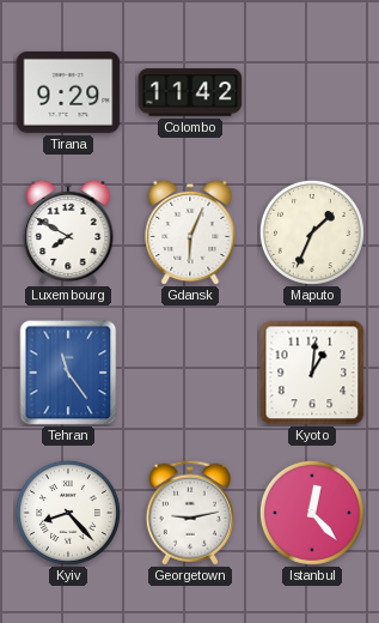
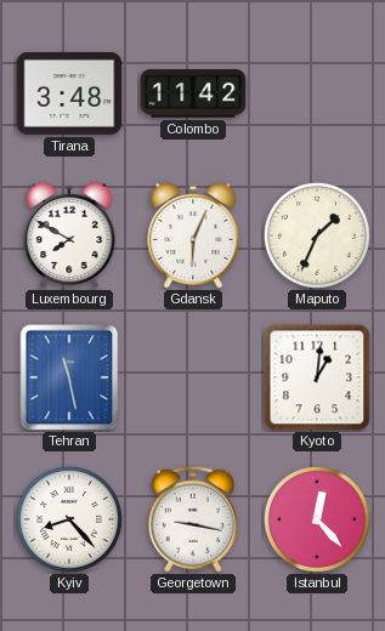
Tirana: 9:29 -> 3:48 (69, 93)
Tehran: 11:24 -> 11:28 (69, 377)
Georgetown: 9:13 -> 9:17 (193, 519)
